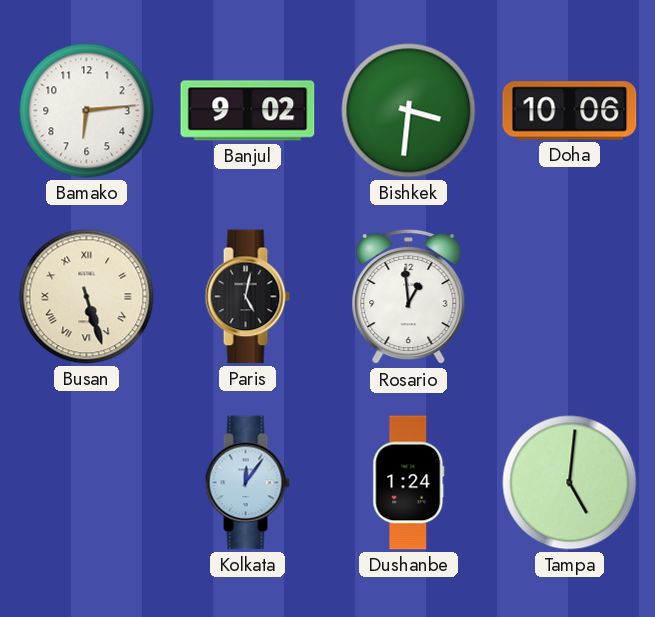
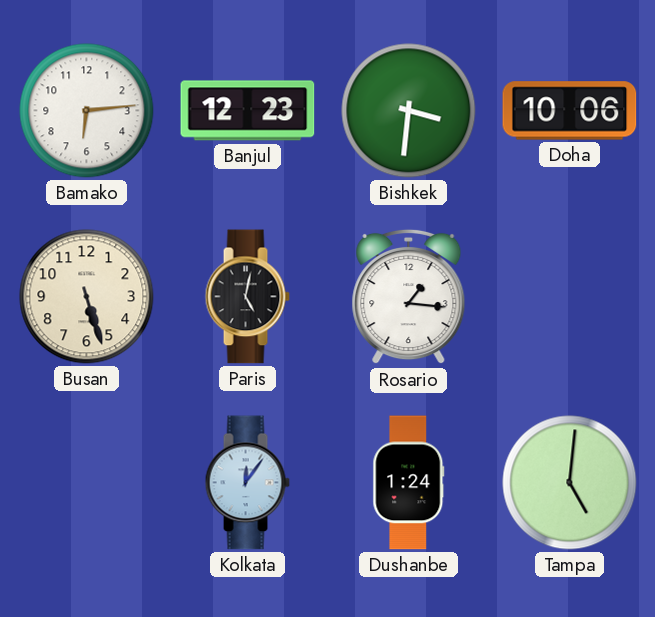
Banjul: 9:02 -> 12:23 (248, 111)
Busan numerals: Roman -> Arabic (87, 297)
Rosario: 12:59 -> 1:16 (409, 297)
